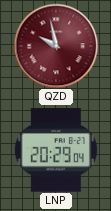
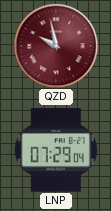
LNP: 20:29 -> 07:29 (56, 150)
